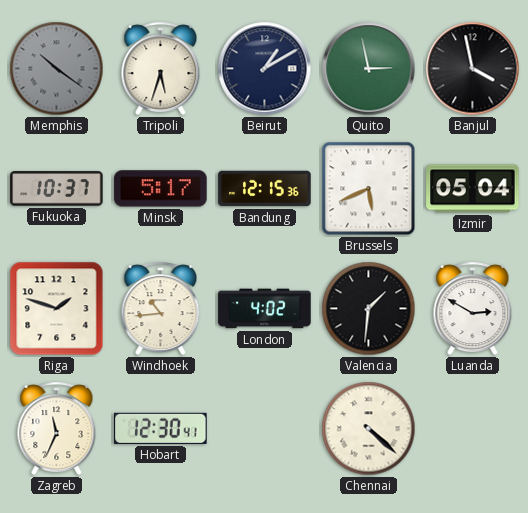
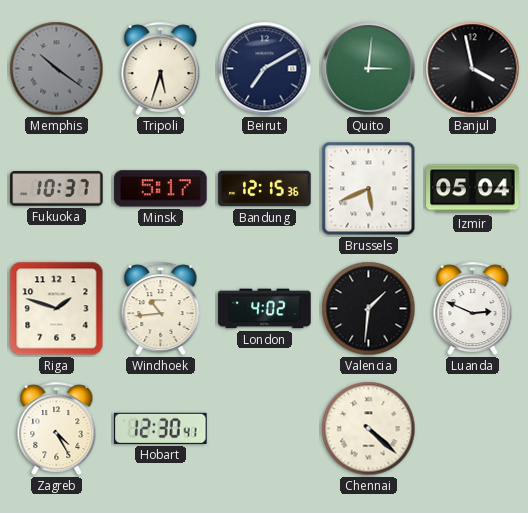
Beirut: 1:10 -> 7:10 (265, 69)
Quito: 2:58 -> 3:01 (369, 69)
Luanda: 2:50 -> 2:49 (473, 309)
Zagreb: 11:34 -> 4:25 (57, 429)
